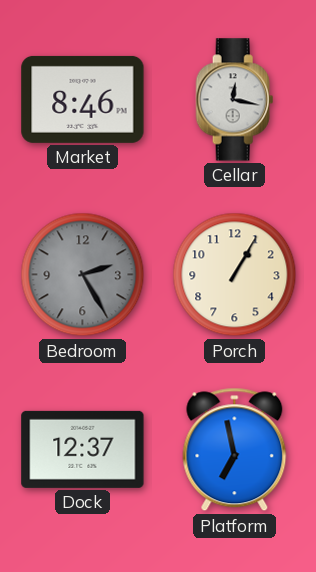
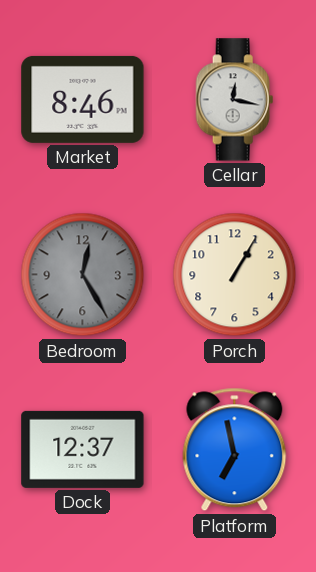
Bedroom: 2:25 -> 12:25 (83, 275)
